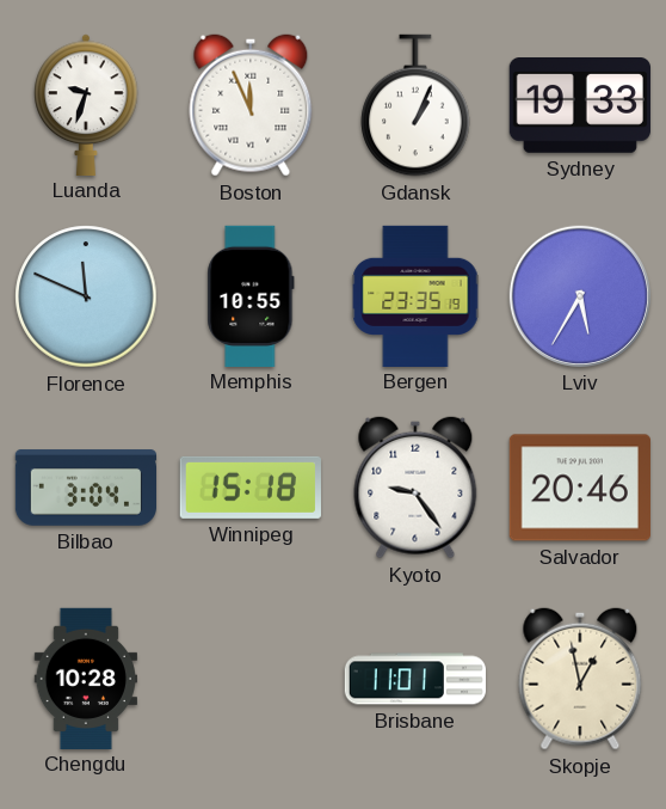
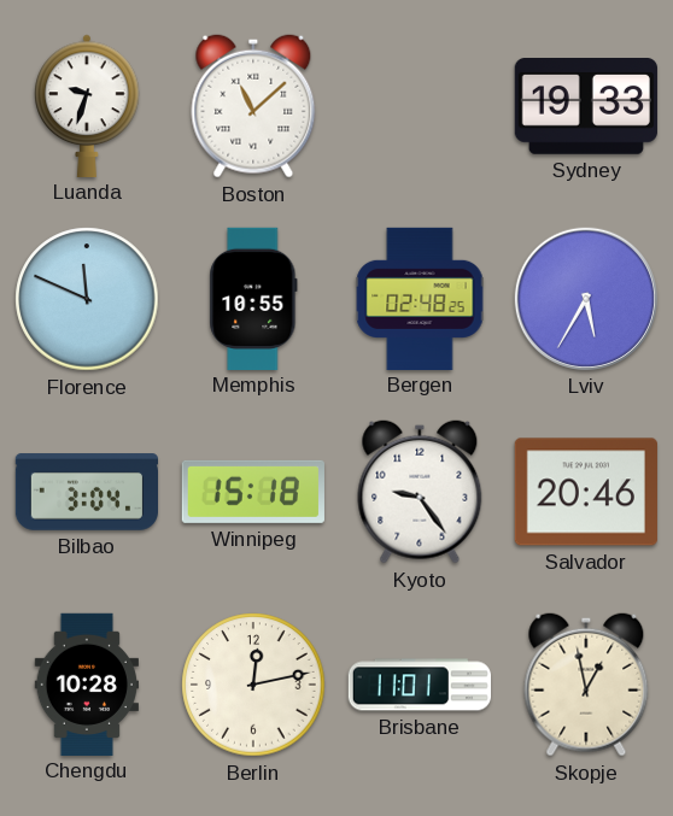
Boston: 11:56 -> 11:08 (253, 106)
Gdansk: 1:04 -> none (415, 105)
Bergen: 23:35 -> 02:48 (420, 298)
Berlin: none -> 12:13 (253, 685)
